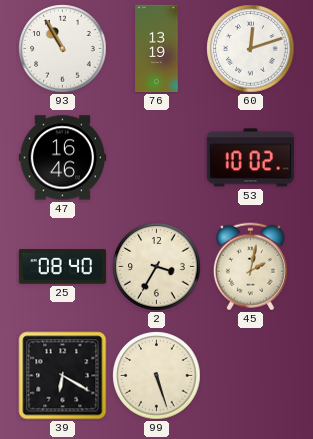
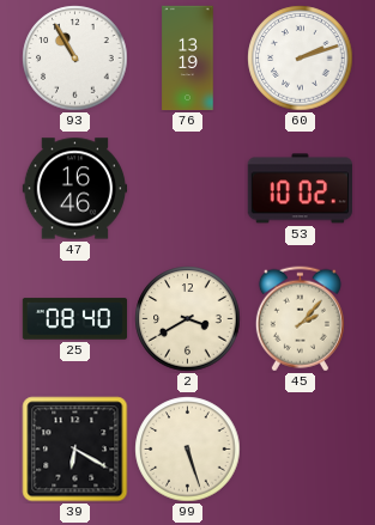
60: 12:12 -> 2:12 (301, 59)
2: 3:35 -> 3:40 (188, 319)
45: 2:02 -> 2:07 (300, 319)
